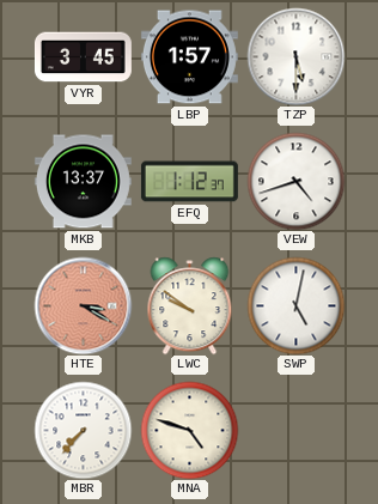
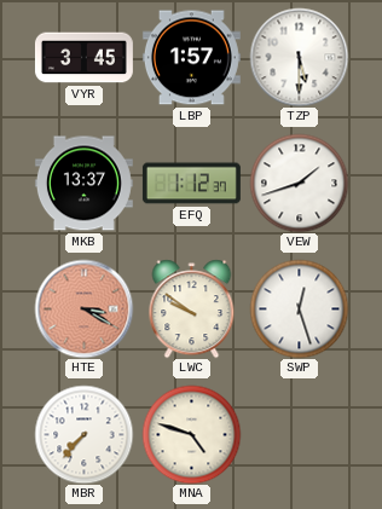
VEW: 4:42 -> 1:42 (299, 183)
SWP: 5:02 -> 12:27 (299, 308)
